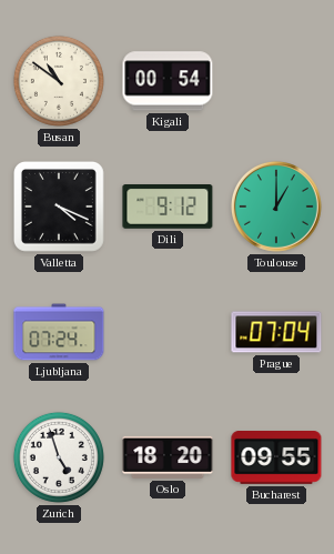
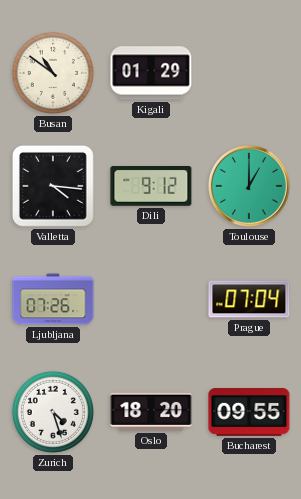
Kigali: 00:54 -> 01:29 (151, 73)
Valletta: 4:19 -> 4:16 (54, 187)
Ljubljana: 07:24 -> 07:26 (53, 299)
Zurich: 4:57 -> 4:27 (53, 412)
